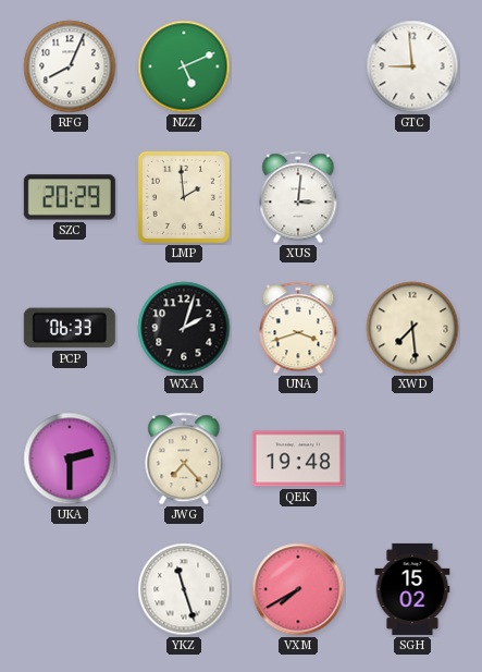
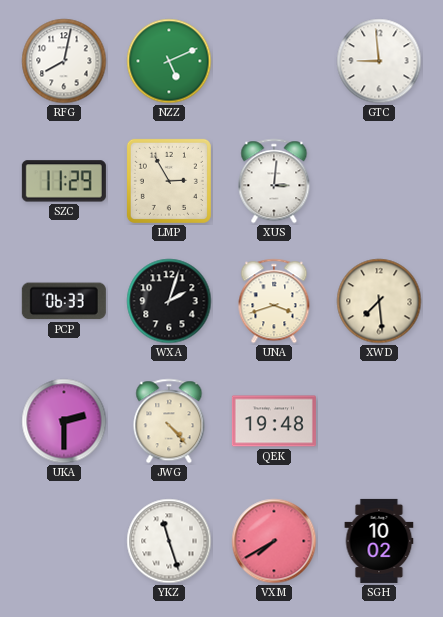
RFG: 8:04 -> 8:02 (64, 61)
SZC: 20:29 -> 11:29 (64, 181)
LMP: 1:59 -> 2:55 (169, 181)
JWG: 7:23 -> 4:23 (169, 421)
SGH: 15:02 -> 10:02 (379, 541)
